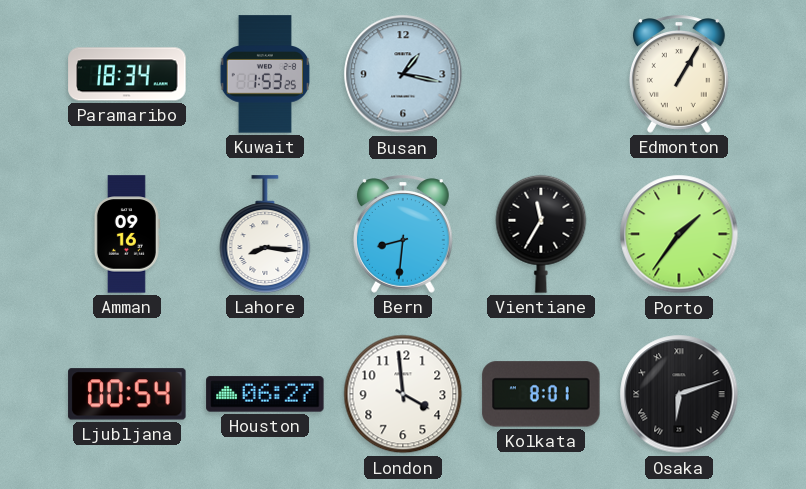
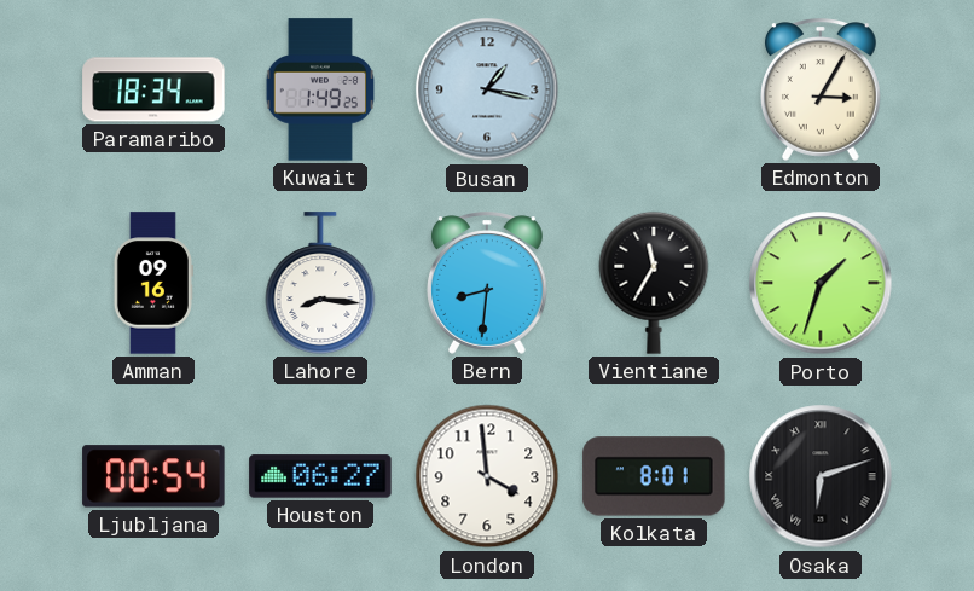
Kuwait: 1:53 -> 1:49 (319, 89)
Edmonton: 1:05 -> 3:05 (821, 89)
Porto: 1:36 -> 1:33 (821, 283)
